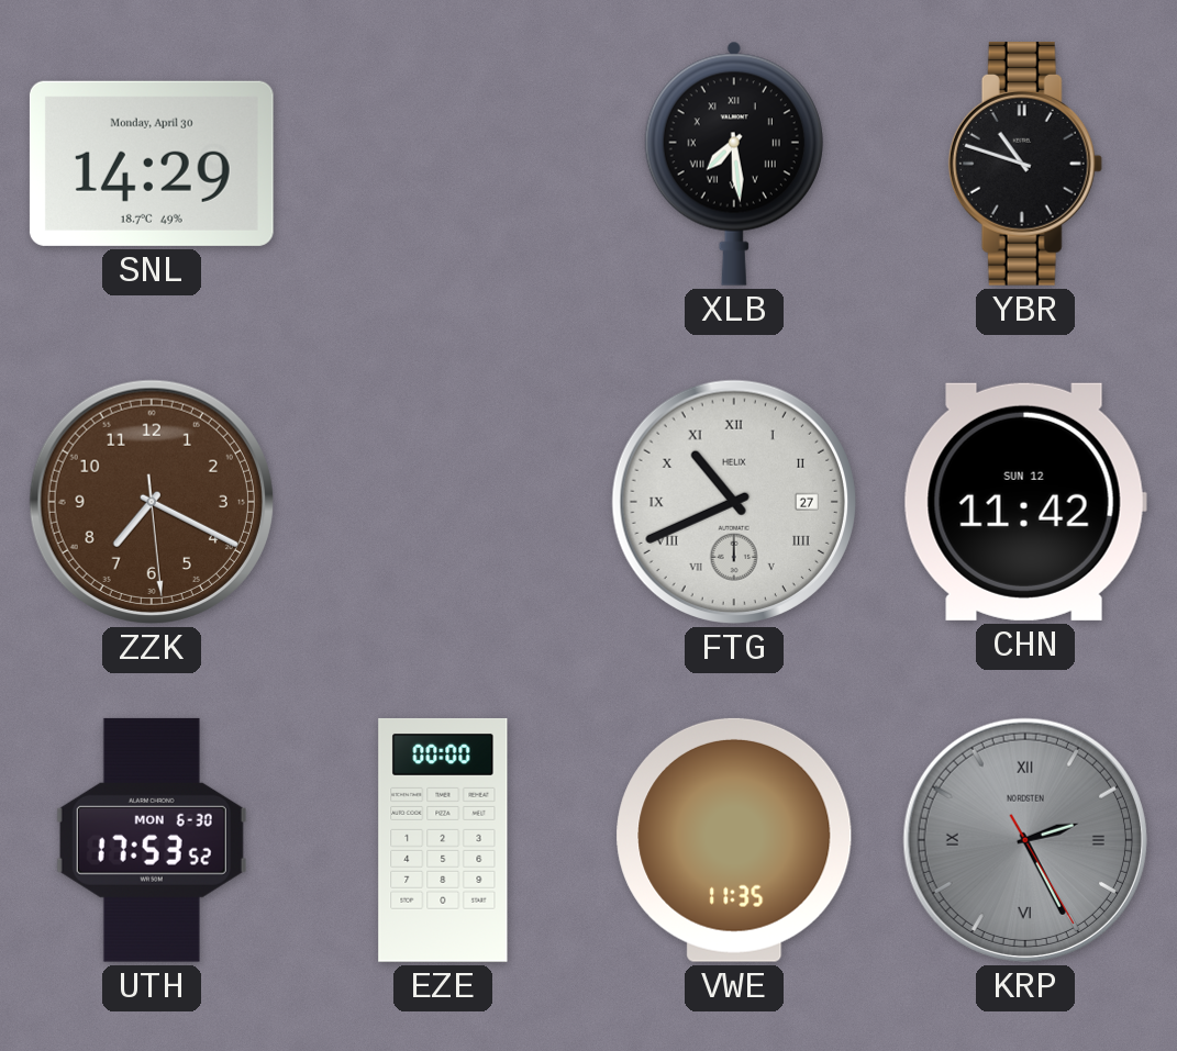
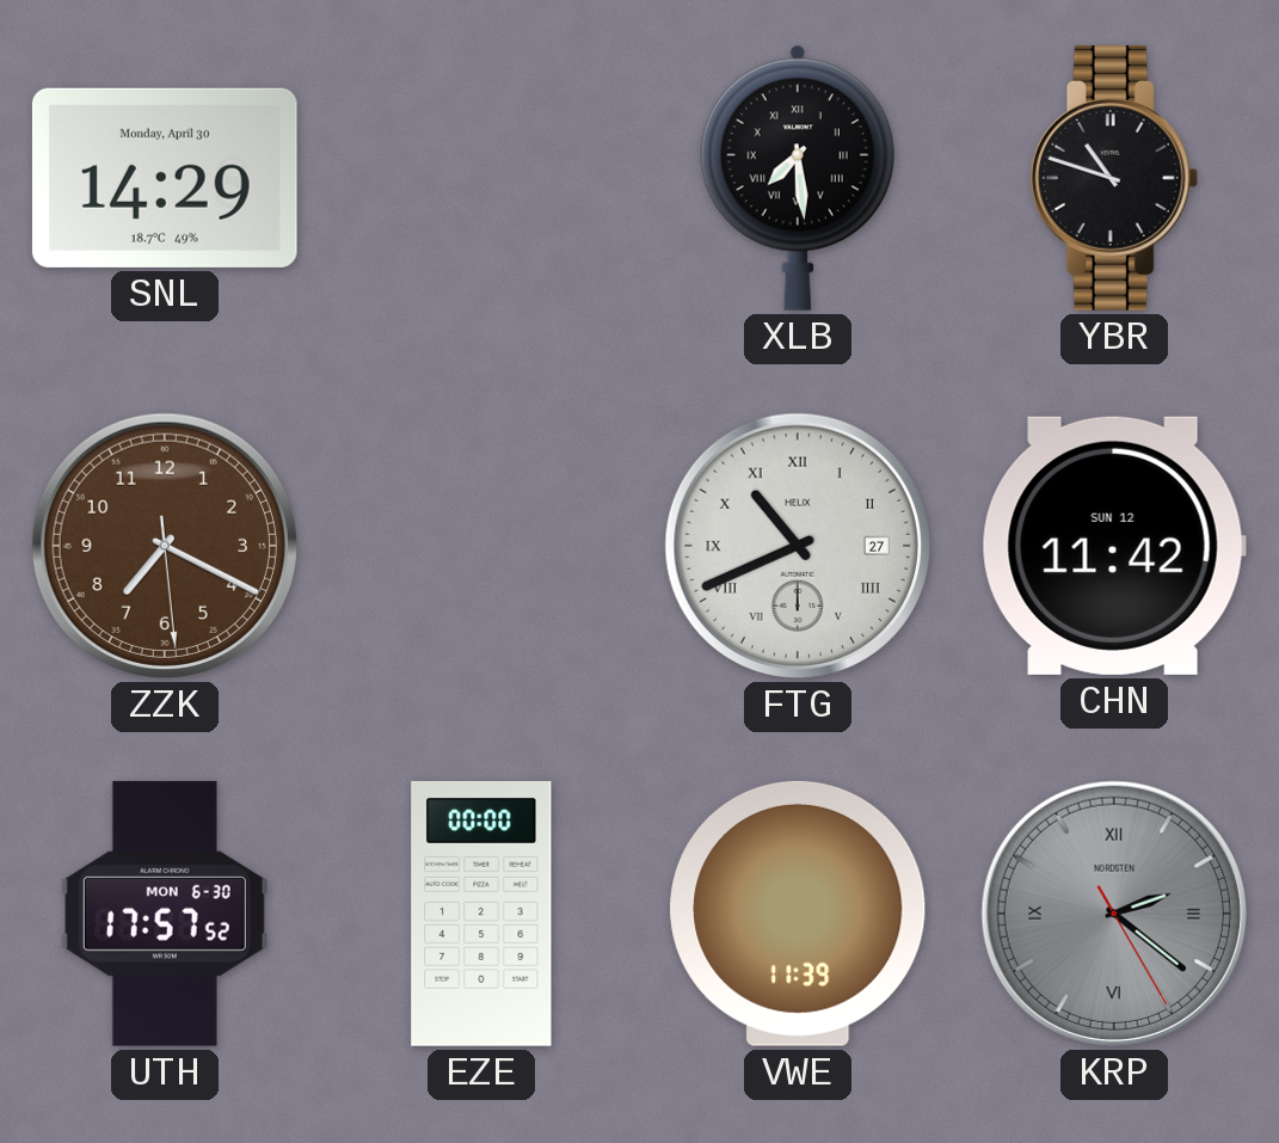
UTH: 17:53 -> 17:57 (165, 914)
VWE: 11:35 -> 11:39 (798, 914)
KRP: 2:25 -> 2:21 (1114, 914)
